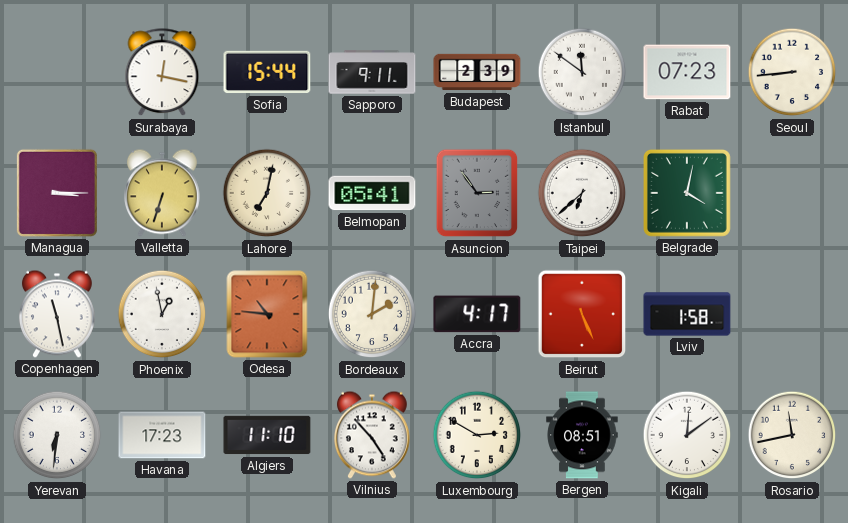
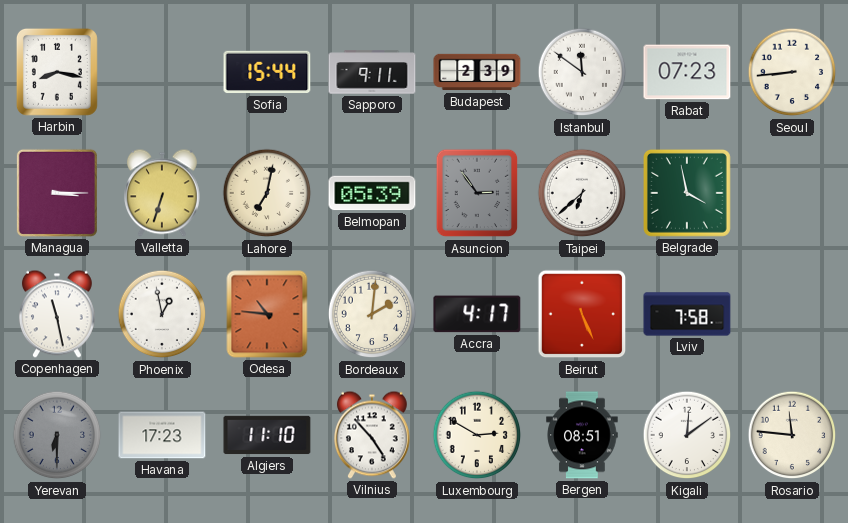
Harbin: none -> 8:17 (57, 72)
Surabaya: 12:17 -> none (162, 73)
Belmopan: 05:41 -> 05:39 (372, 193)
Belgrade: 4:02 -> 3:58 (687, 193)
Lviv: 1:58 -> 7:58 (687, 314)
Yerevan: 6:31 -> 6:30 (57, 435)
Yerevan dial: white -> grey (57, 435)
Rosario: 11:43 -> 11:46 (792, 435)
